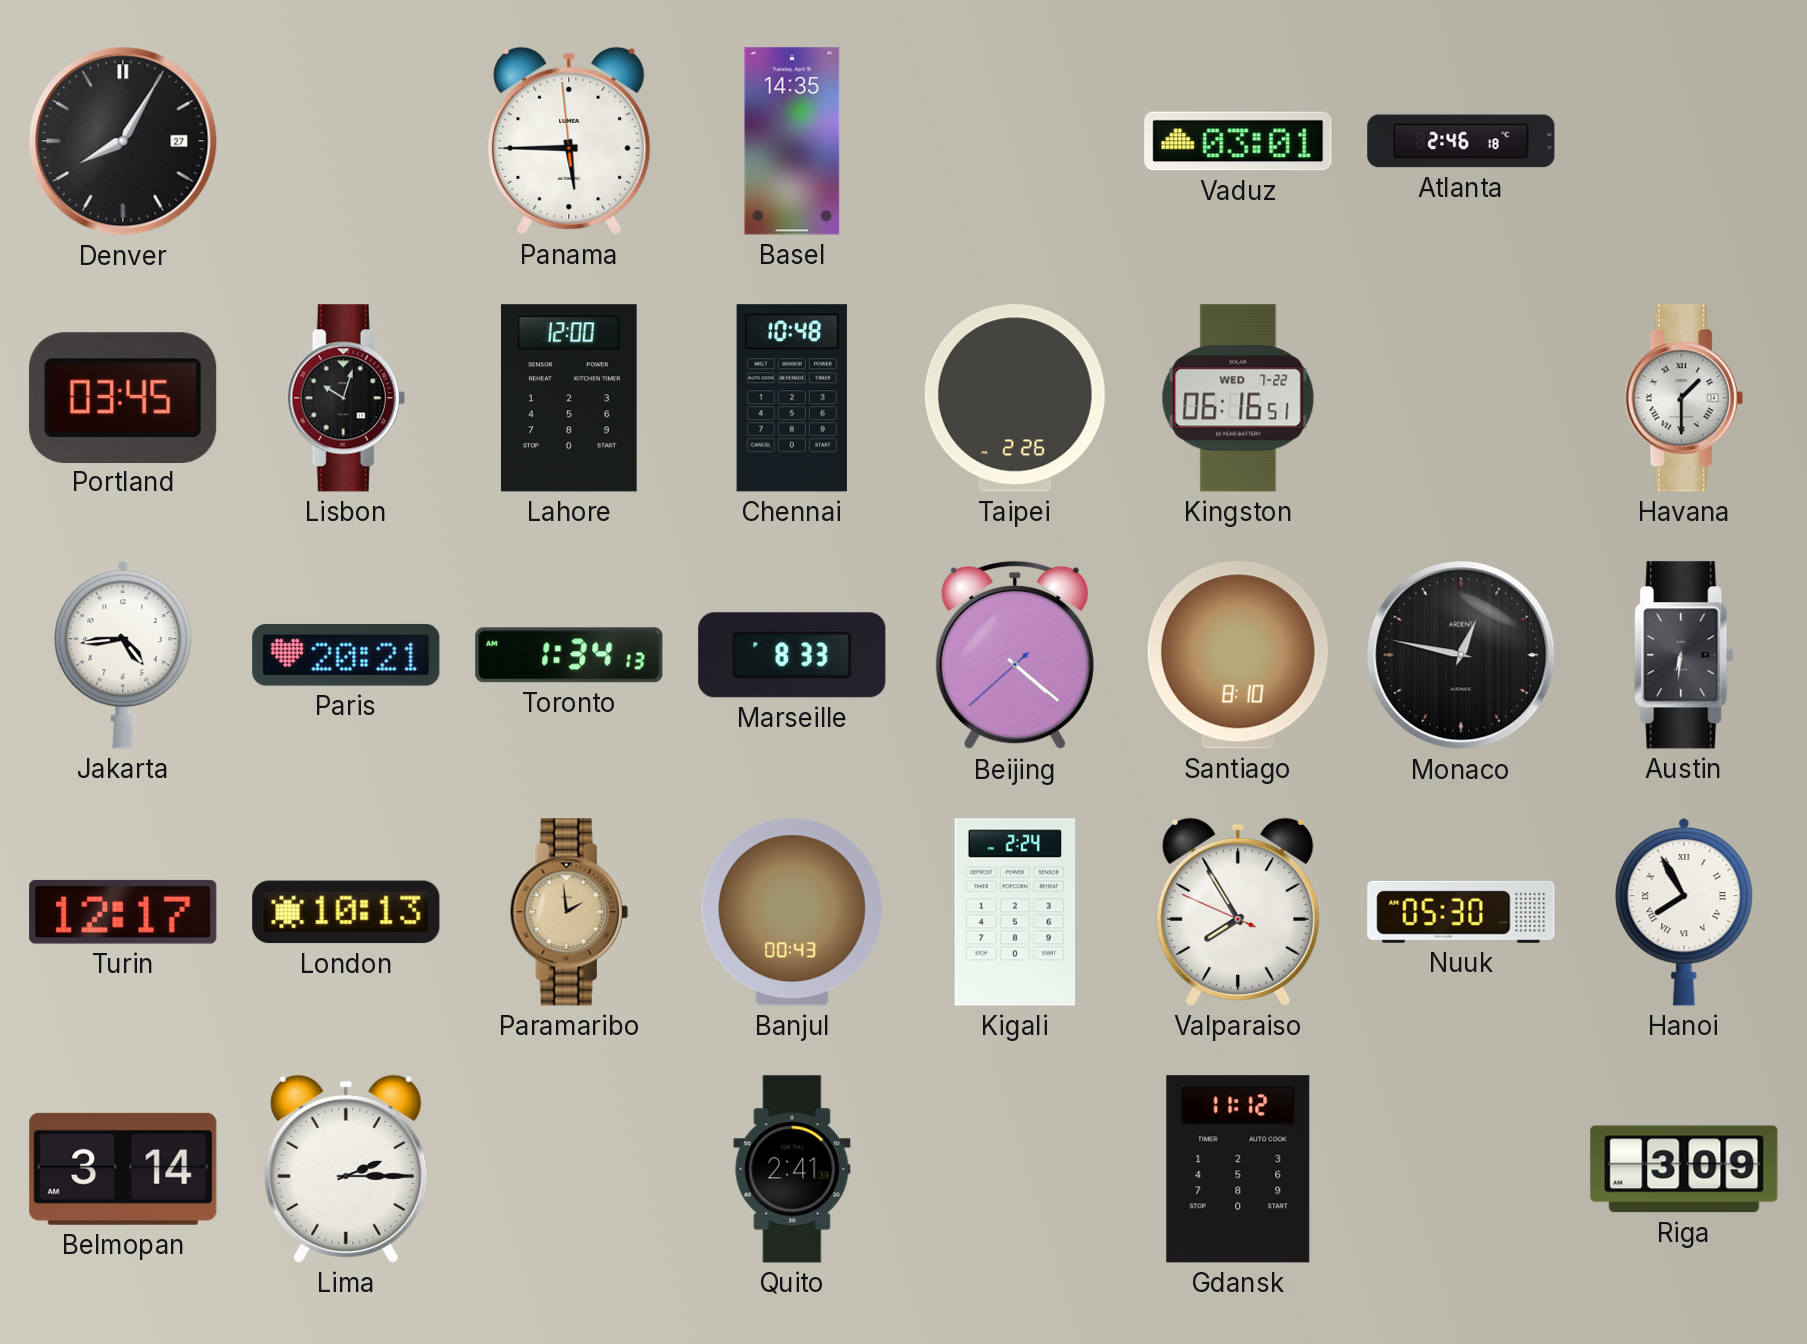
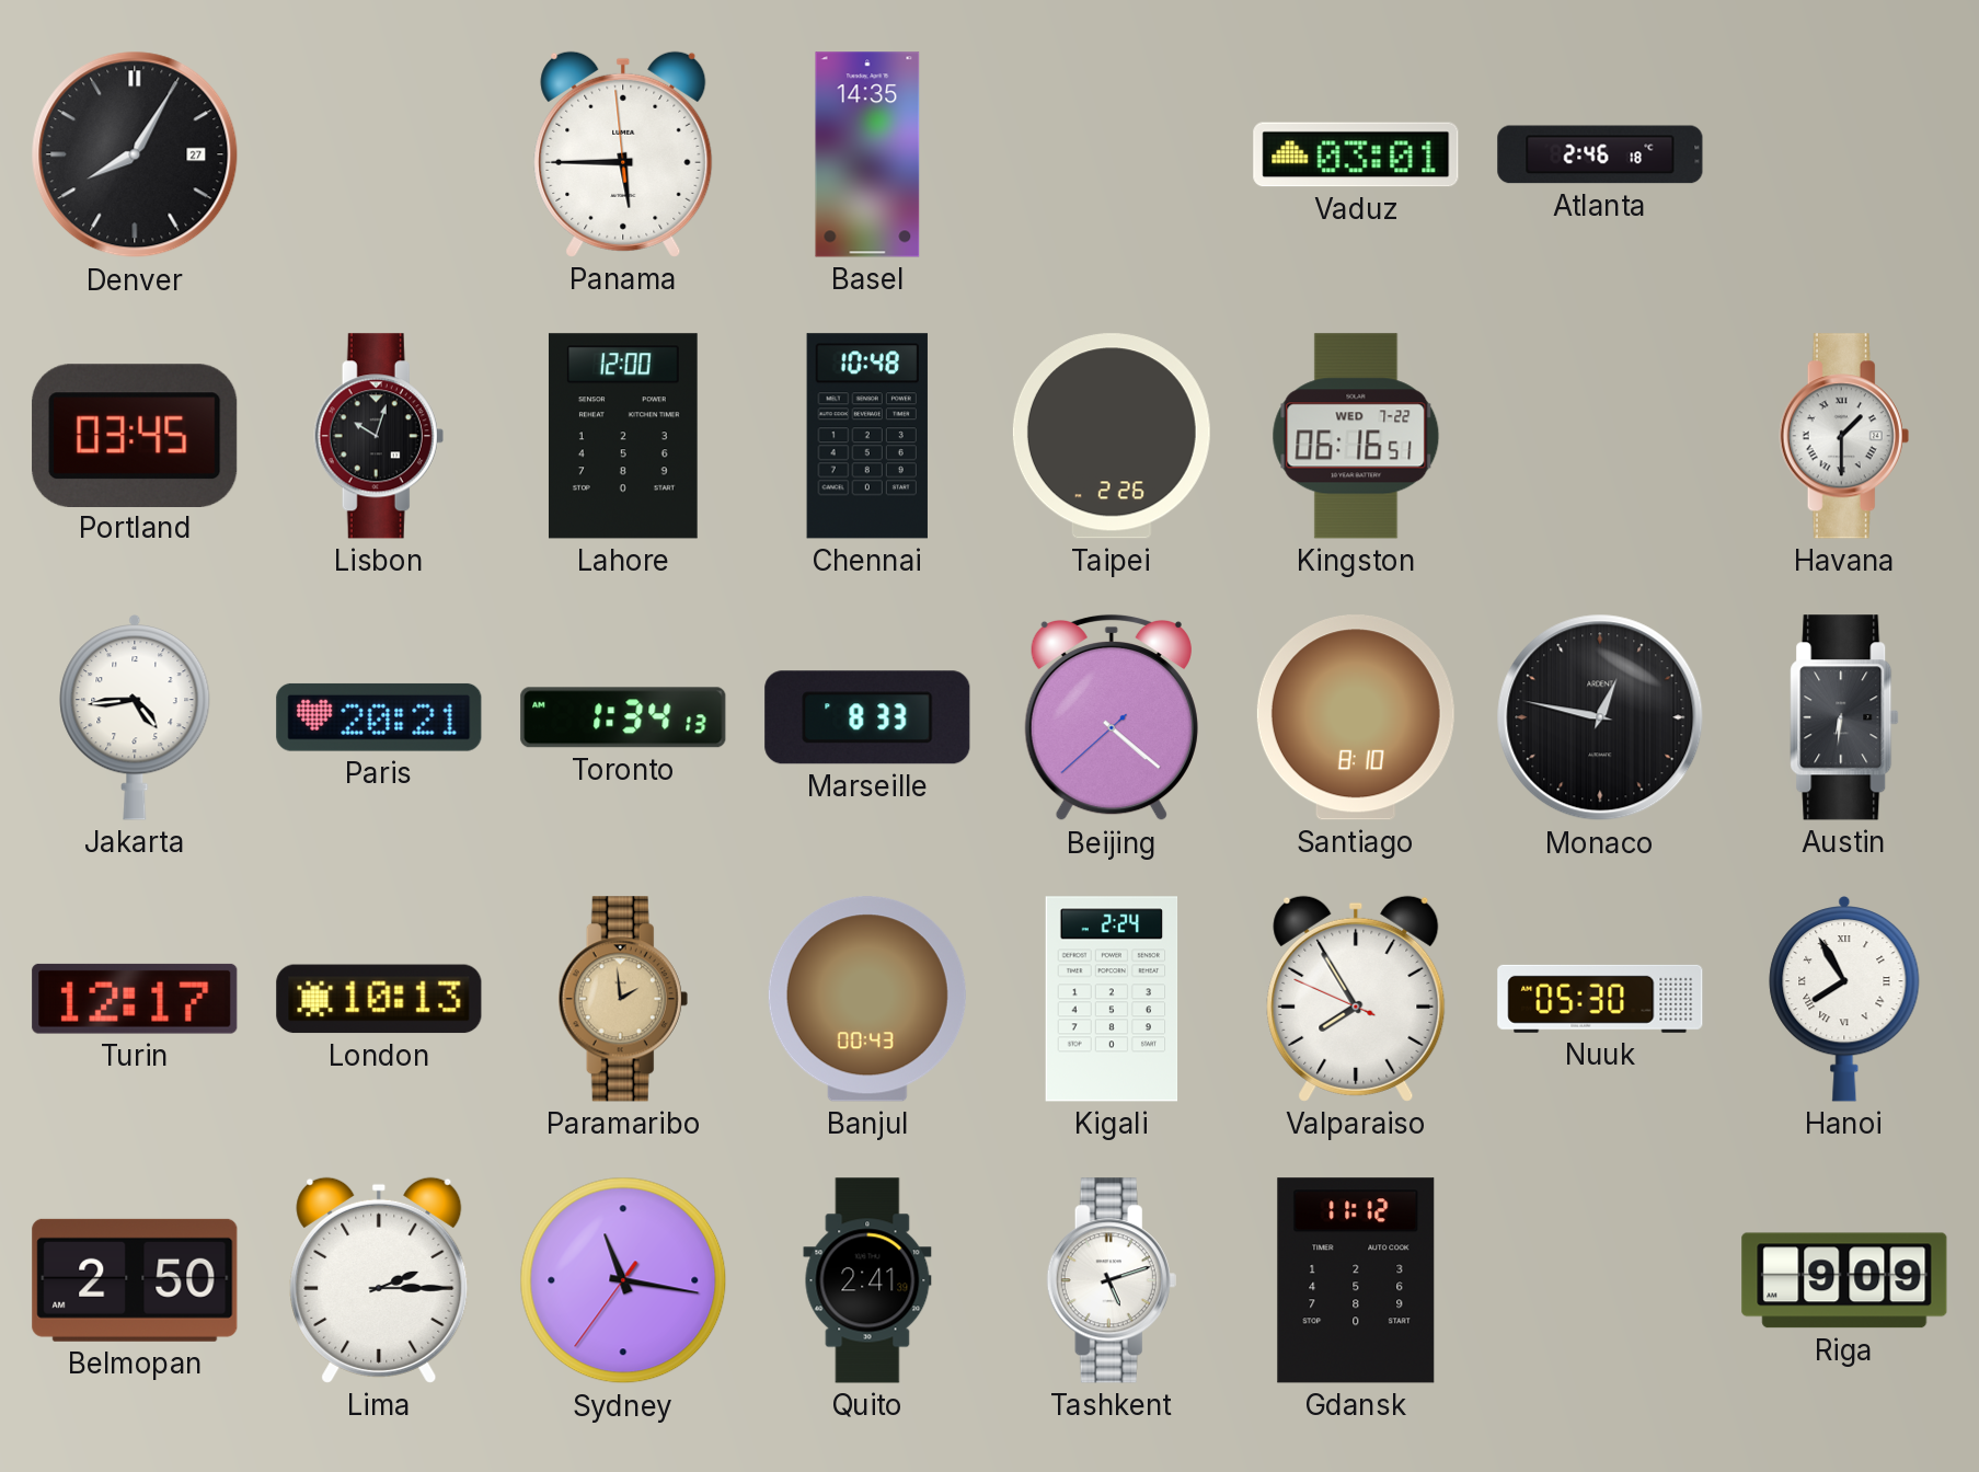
Belmopan: 3:14 -> 2:50 (135, 1280)
Sydney: none -> 11:16 (623, 1280)
Tashkent: none -> 5:12 (1112, 1280)
Riga: 3:09 -> 9:09 (1844, 1280)
